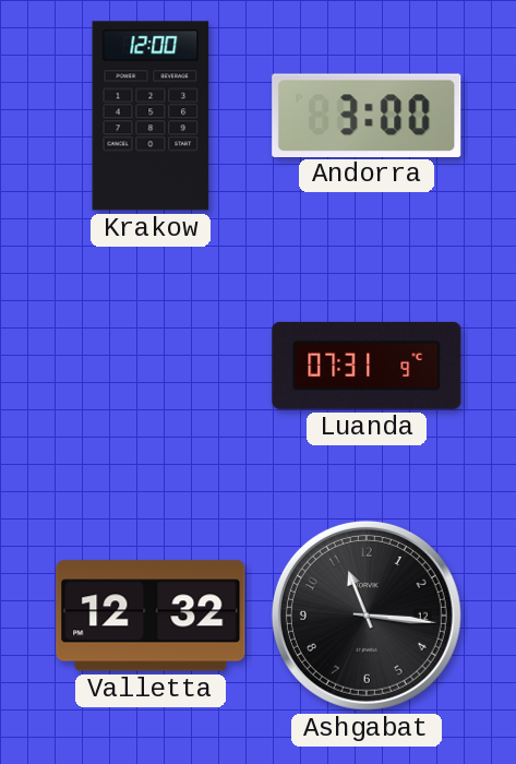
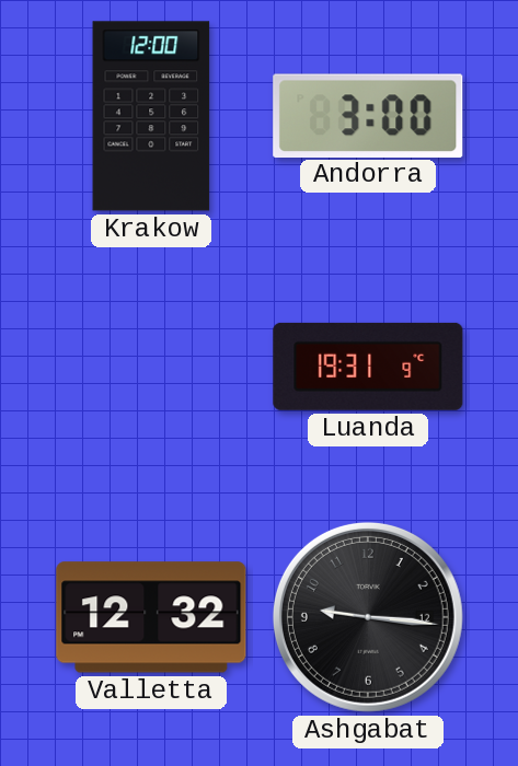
Luanda: 07:31 -> 19:31 (368, 367)
Ashgabat: 11:16 -> 9:16 (368, 617)
